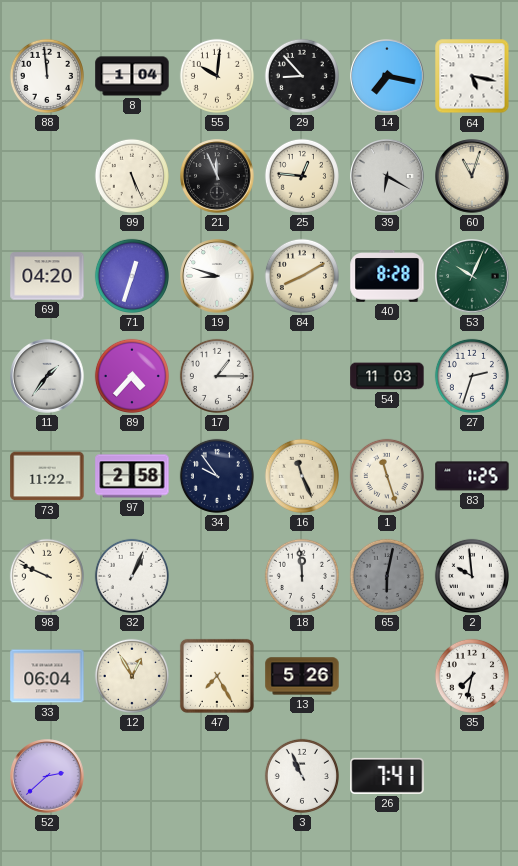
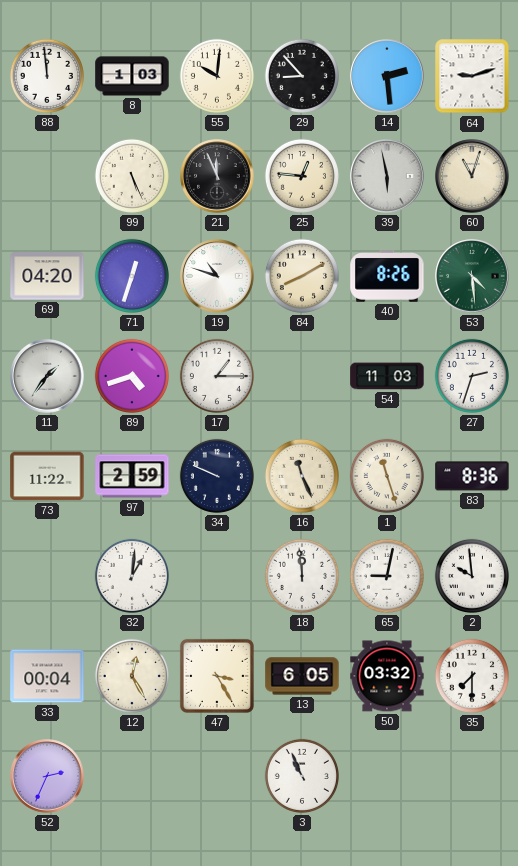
8: 1:04 -> 1:03 (132, 76)
14: 7:17 -> 2:29 (387, 76)
64: 5:17 -> 9:12 (472, 76)
39: 6:20 -> 5:58 (387, 176)
19: 8:48 -> 10:48 (217, 276)
40: 8:28 -> 8:26 (387, 276)
53: 10:04 -> 4:29 (472, 276)
89: 4:37 -> 4:42 (132, 376)
97: 2:58 -> 2:59 (132, 476)
34: 9:54 -> 9:49 (217, 476)
83: 1:25 -> 8:36 (472, 476)
98: 9:49 -> none (47, 576)
32: 1:04 -> 1:01 (132, 576)
65: 6:02 -> 9:02 (387, 576)
65 dial: grey -> white (387, 576)
33: 06:04 -> 00:04 (47, 676)
12: 12:55 -> 12:25 (132, 676)
47: 7:25 -> 3:25 (217, 676)
13: 5:26 -> 6:05 (302, 676)
50: none -> 03:32 (387, 676)
35: 7:32 -> 7:30 (472, 676)
52: 2:38 -> 2:34 (47, 776)
26: 7:41 -> none (387, 776)
